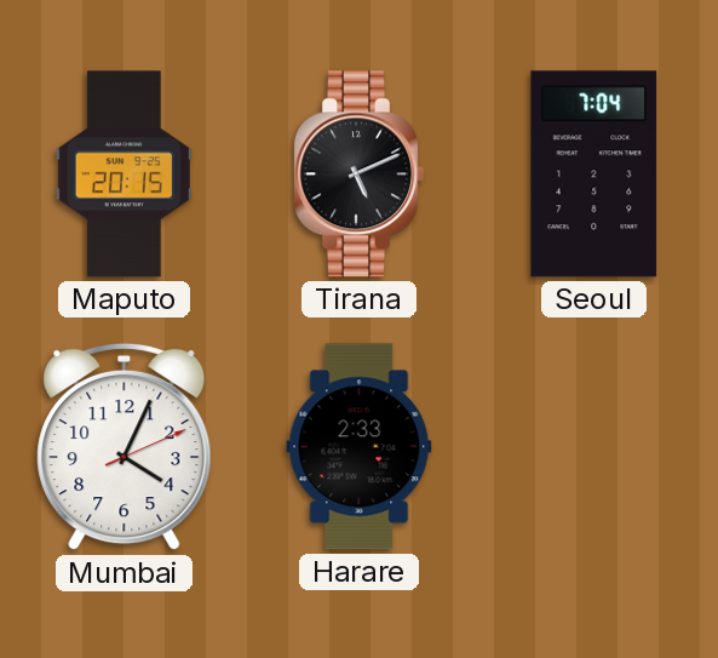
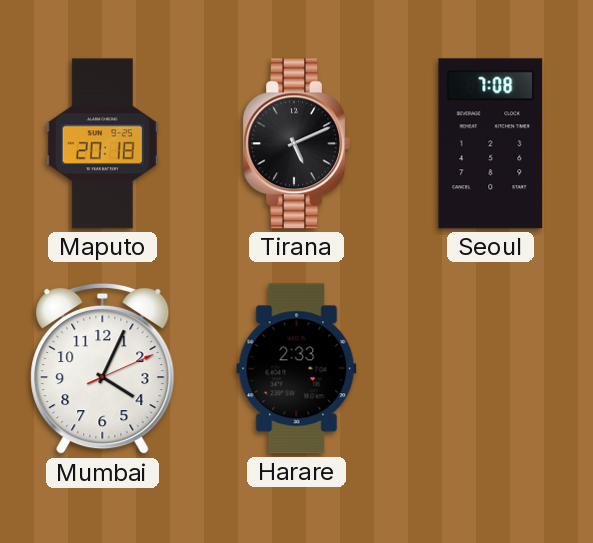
Maputo: 20:15 -> 20:18 (102, 144)
Seoul: 7:04 -> 7:08 (491, 144)
